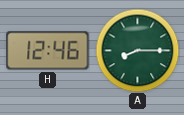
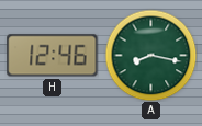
A: 8:15 -> 8:17 (150, 55)
